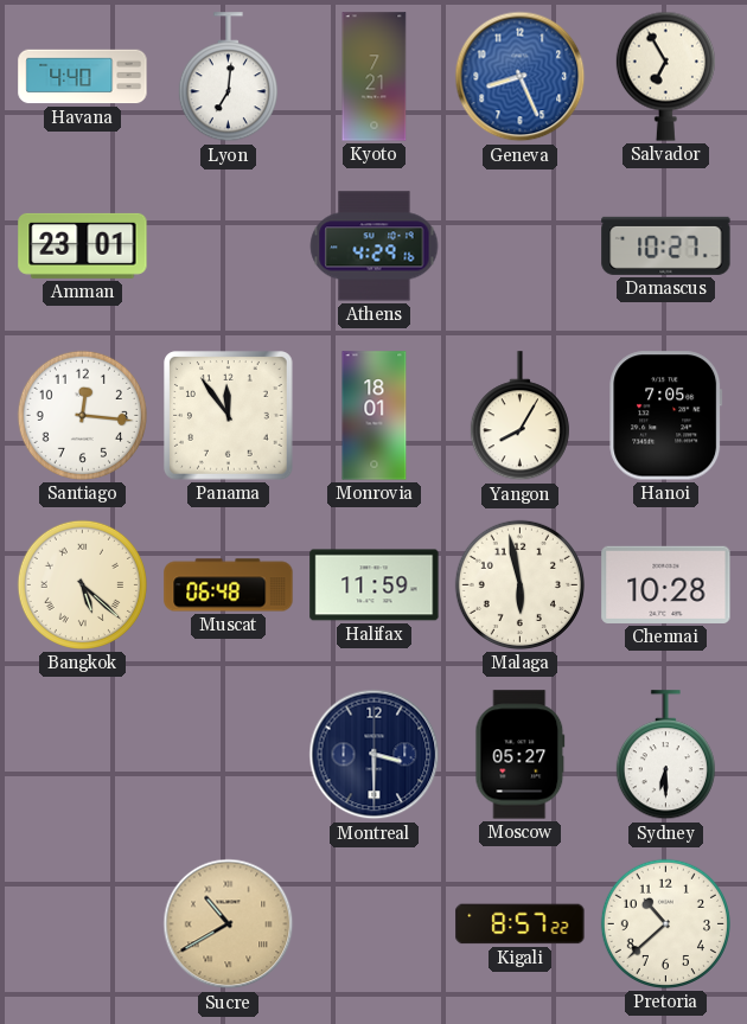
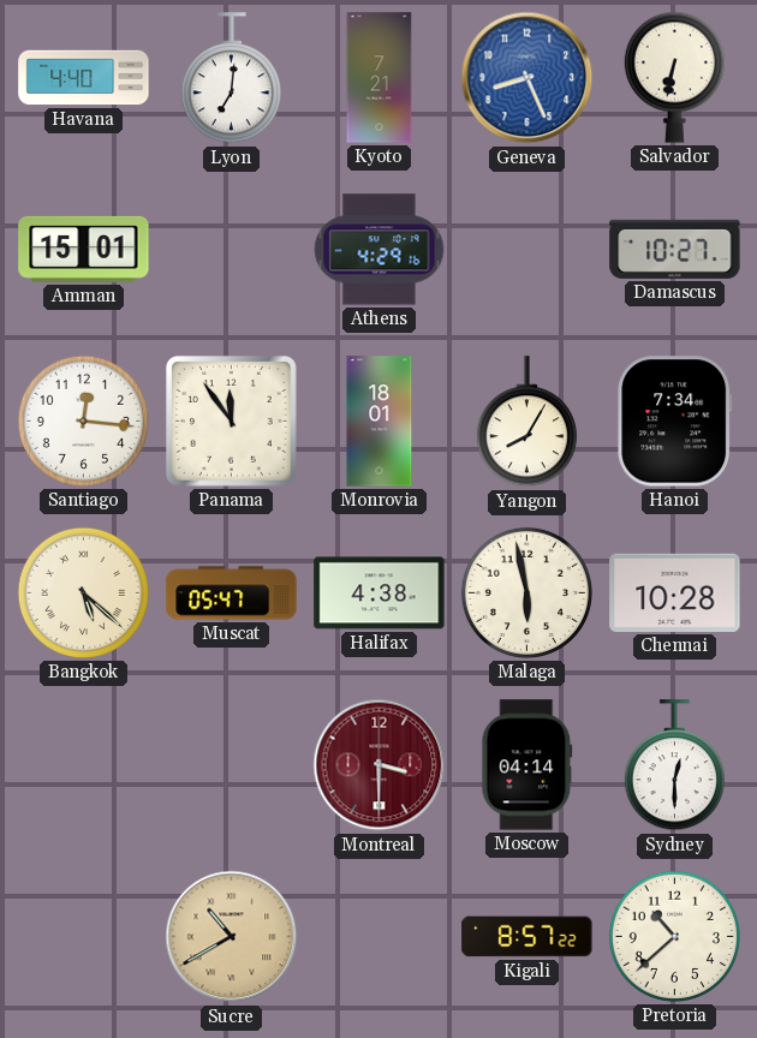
Salvador: 6:55 -> 6:32 (674, 77)
Amman: 23:01 -> 15:01 (84, 249)
Hanoi: 7:05 -> 7:34 (675, 422)
Muscat: 06:48 -> 05:47 (232, 593)
Halifax: 11:59 -> 4:38 (380, 593)
Montreal dial: navy -> burgundy (380, 765)
Moscow: 05:27 -> 04:14 (527, 765)
Sydney: 6:30 -> 12:30 (674, 765)
